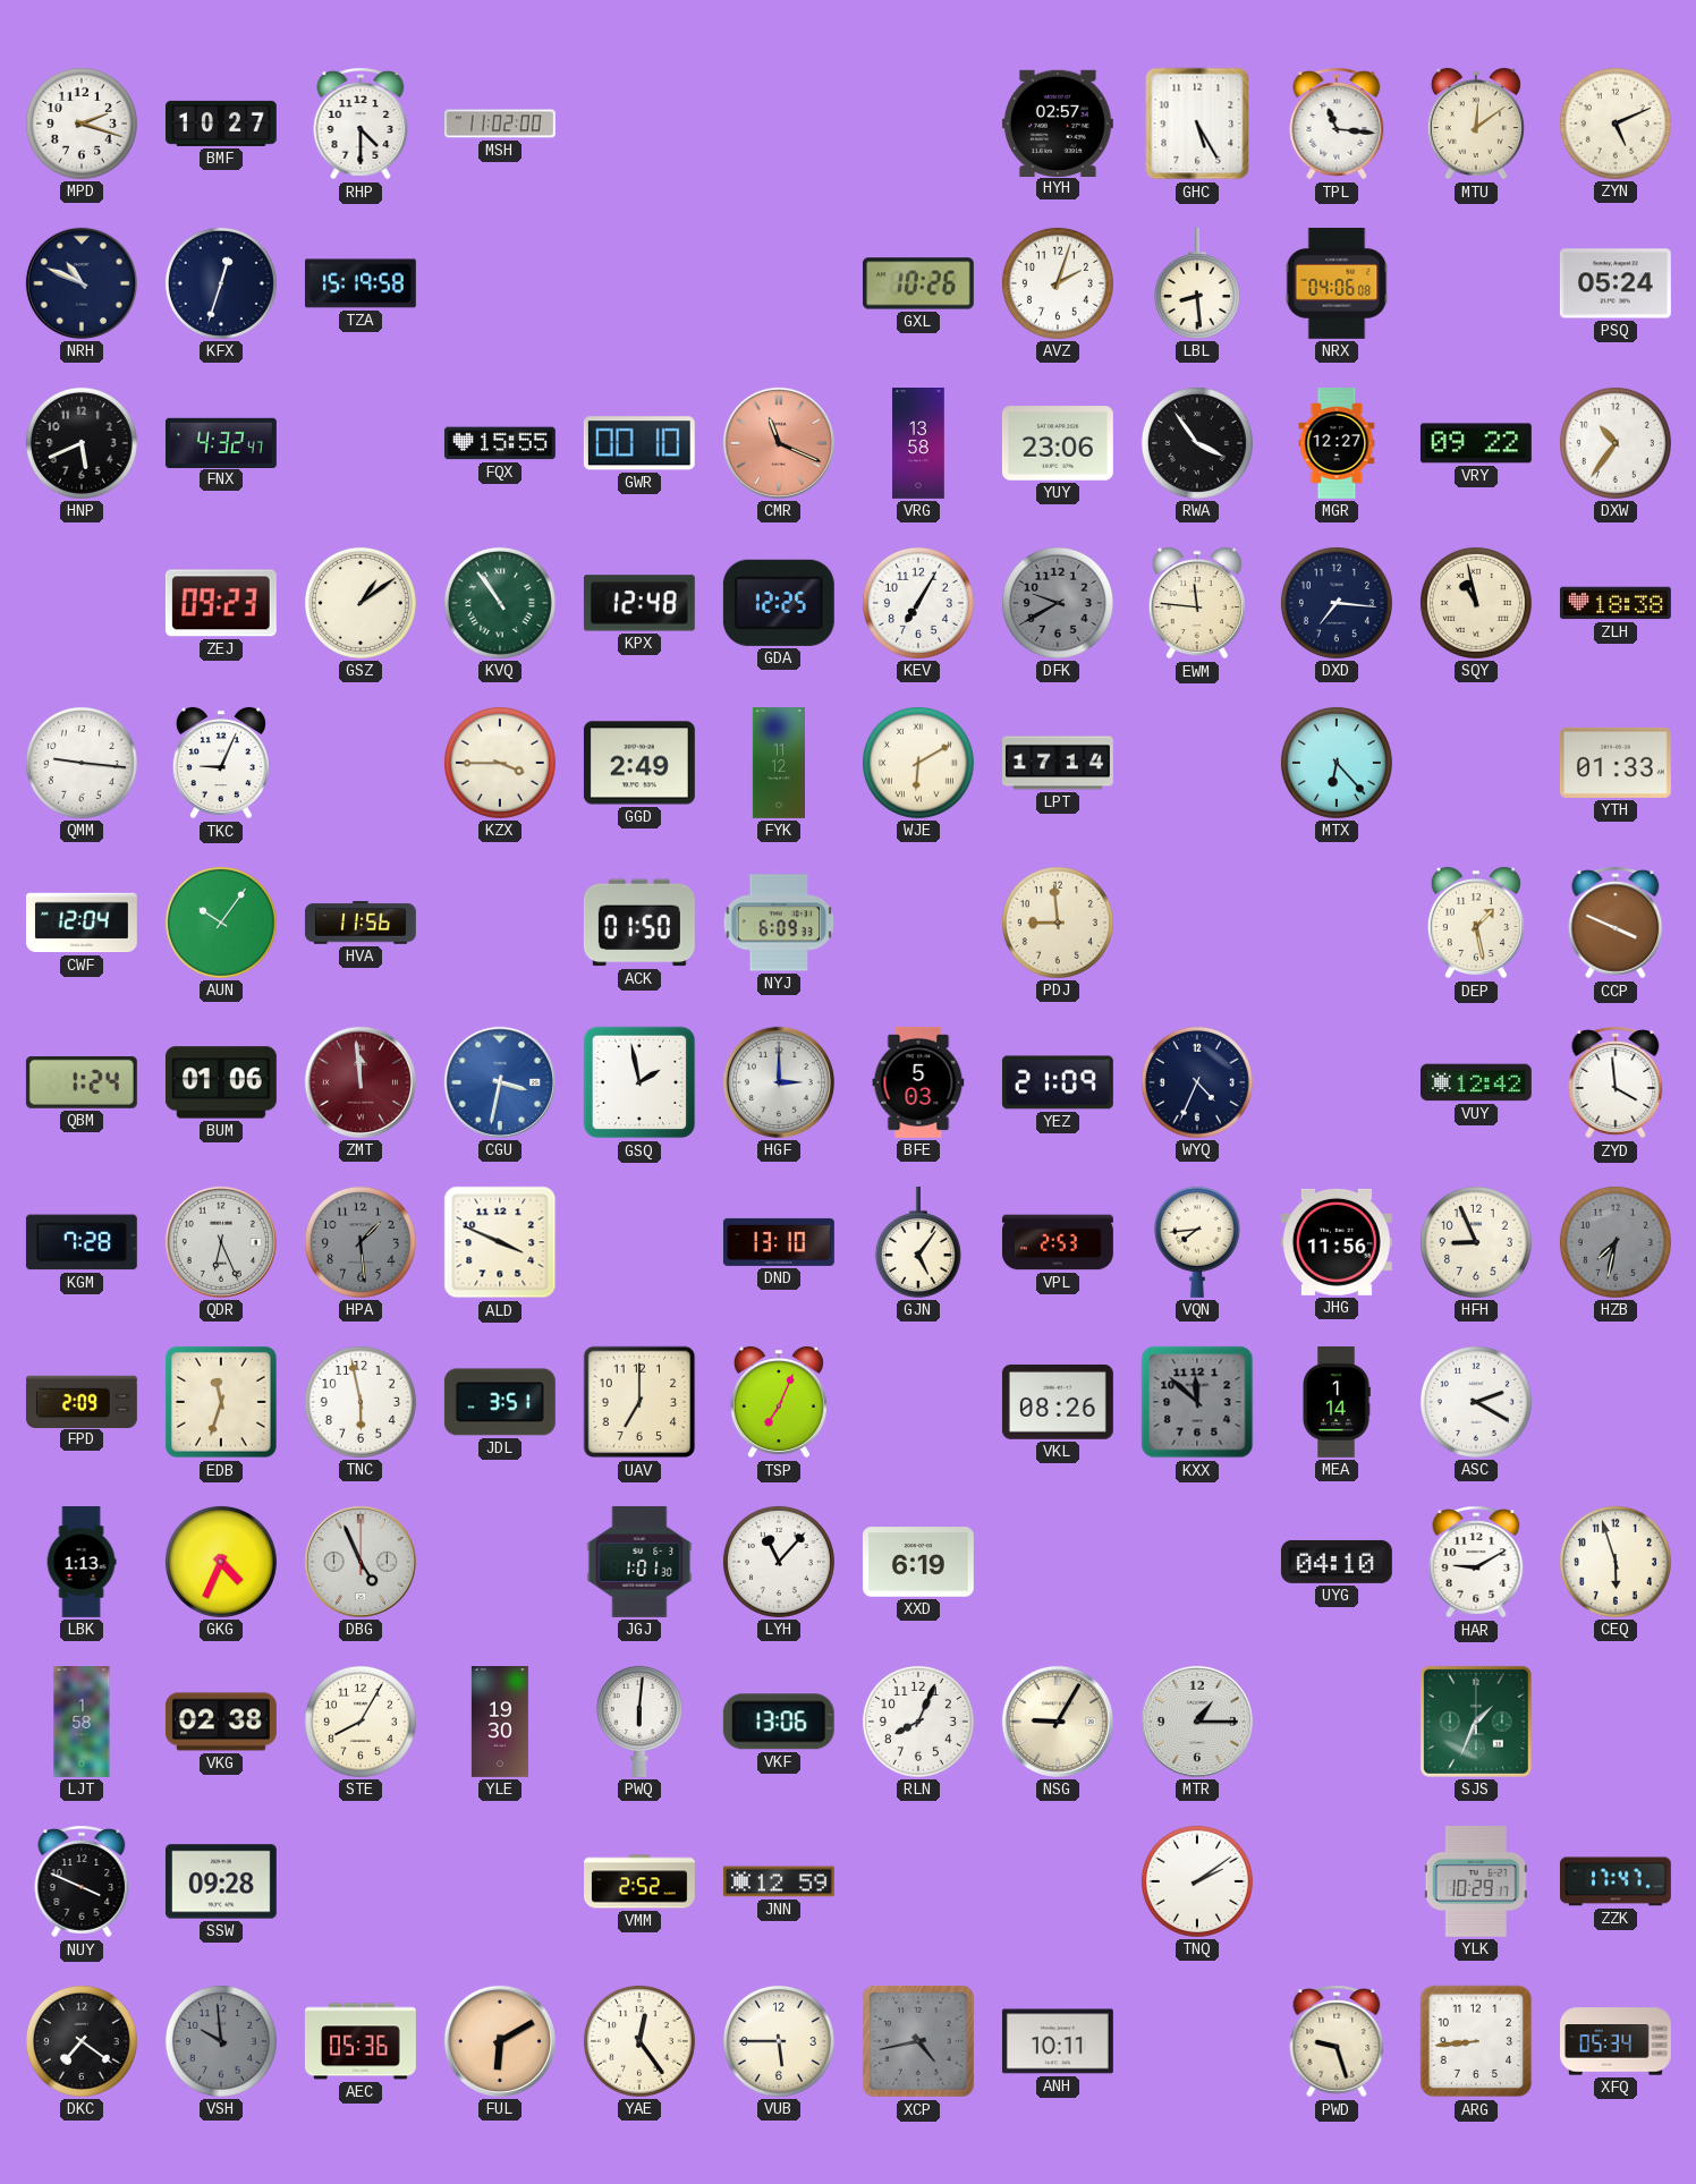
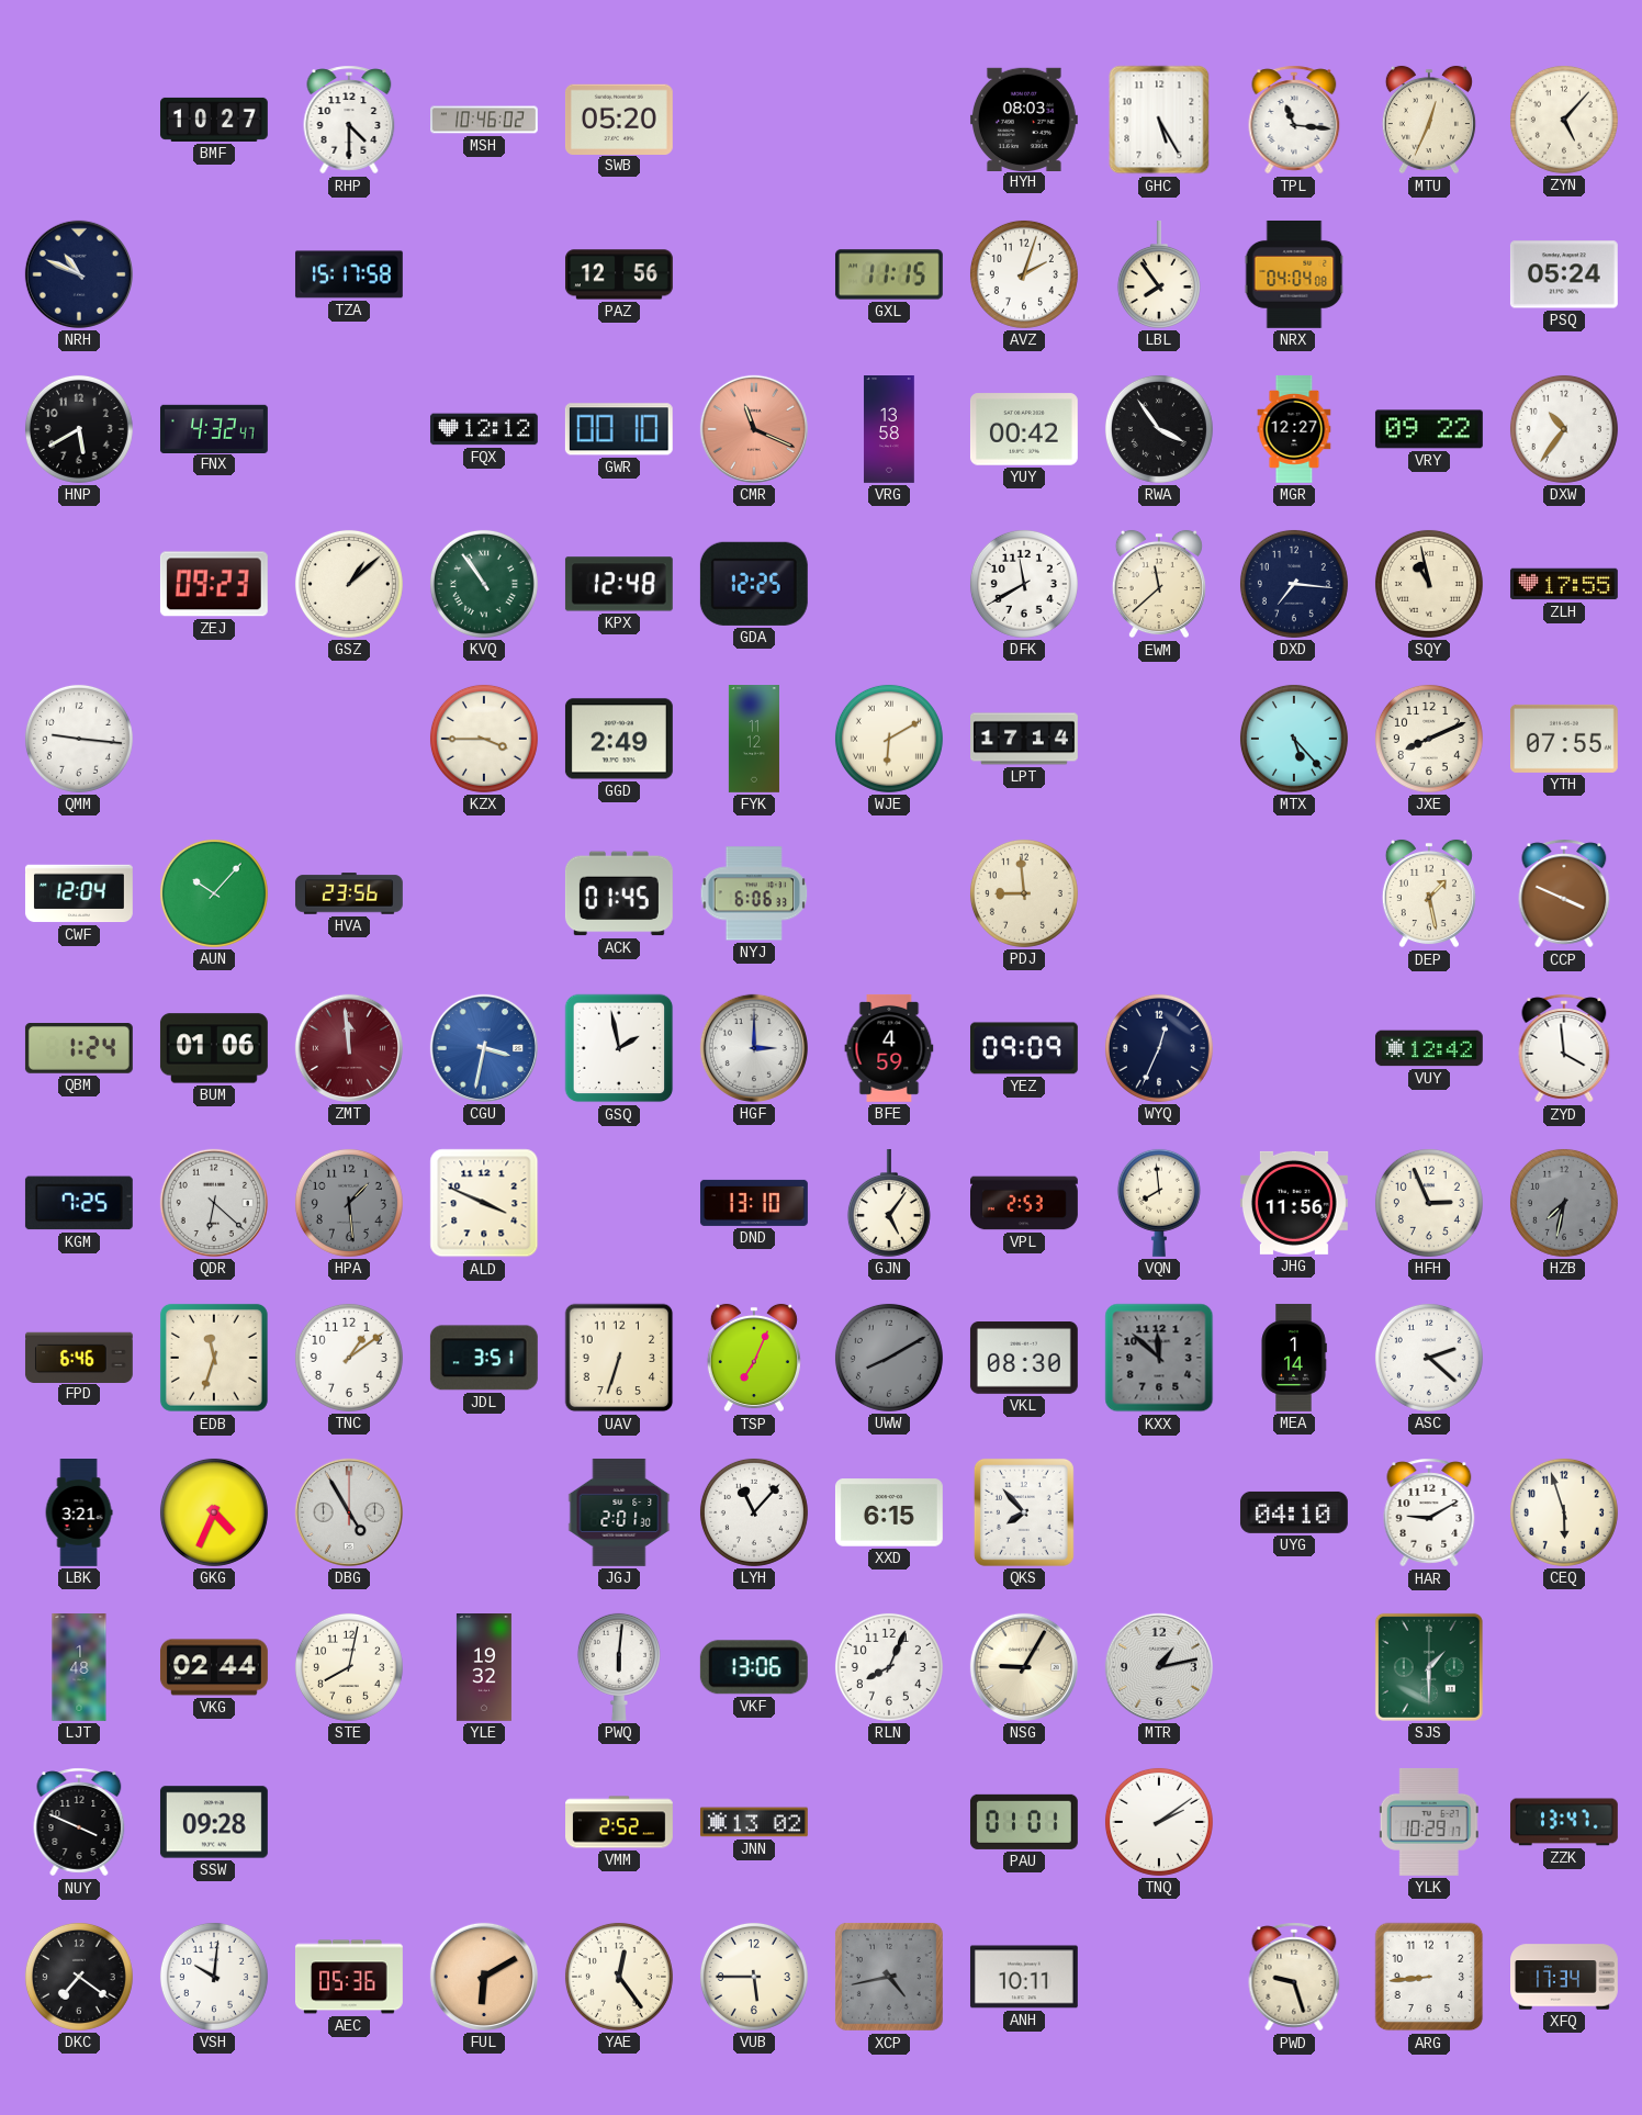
MPD: 2:18 -> none (82, 124)
MSH: 11:02 -> 10:46 (485, 120)
SWB: none -> 05:20 (619, 119)
HYH: 02:57 -> 08:03 (1024, 119)
MTU: 12:09 -> 12:34 (1429, 120)
ZYN: 5:11 -> 5:07 (1564, 120)
KFX: 12:33 -> none (221, 283)
TZA: 15:19 -> 15:17 (349, 274)
PAZ: none -> 12:56 (619, 274)
GXL: 10:26 -> 11:15 (889, 274)
LBL: 8:29 -> 7:54 (1159, 274)
NRX: 04:06 -> 04:04 (1294, 274)
HNP: 5:41 -> 5:40 (79, 429)
FQX: 15:55 -> 12:12 (484, 429)
YUY: 23:06 -> 00:42 (1024, 429)
GSZ: 1:09 -> 1:08 (349, 584)
KEV: 7:05 -> none (918, 603)
DFK: 9:40 -> 11:40 (1024, 584)
DFK dial: grey -> white (1024, 584)
EWM: 11:46 -> 11:38 (1159, 584)
ZLH: 18:38 -> 17:55 (1564, 584)
TKC: 9:04 -> none (221, 763)
MTX: 6:23 -> 5:23 (1294, 739)
JXE: none -> 8:11 (1429, 739)
YTH: 01:33 -> 07:55 (1564, 739)
AUN: 10:06 -> 10:07 (214, 893)
HVA: 11:56 -> 23:56 (349, 893)
ACK: 01:50 -> 01:45 (619, 893)
NYJ: 6:09 -> 6:06 (754, 893)
BFE: 5:03 -> 4:59 (889, 1048)
YEZ: 21:09 -> 09:09 (1024, 1048)
WYQ: 4:34 -> 12:34 (1159, 1048)
KGM: 7:28 -> 7:25 (79, 1203)
QDR: 6:26 -> 6:22 (214, 1203)
VQN: 7:44 -> 7:59 (1159, 1203)
HFH: 8:56 -> 2:56 (1429, 1203)
FPD: 2:09 -> 6:46 (79, 1357)
TNC: 5:58 -> 1:09 (349, 1358)
UAV: 7:00 -> 6:33 (619, 1358)
UWW: none -> 8:10 (889, 1358)
VKL: 08:26 -> 08:30 (1024, 1358)
ASC: 2:20 -> 2:22 (1429, 1358)
LBK: 1:13 -> 3:21 (79, 1514)
DBG: 4:56 -> 4:55 (349, 1512)
JGJ: 1:01 -> 2:01 (619, 1512)
XXD: 6:19 -> 6:15 (889, 1512)
QKS: none -> 7:53 (1024, 1512)
LJT: 1:58 -> 1:48 (79, 1668)
VKG: 02:38 -> 02:44 (214, 1667)
STE: 8:05 -> 8:02 (349, 1667)
YLE: 19:30 -> 19:32 (484, 1668)
MTR: 1:15 -> 1:13 (1159, 1667)
SJS: 1:34 -> 1:30 (1429, 1667)
JNN: 12:59 -> 13:02 (754, 1822)
PAU: none -> 01:01 (1024, 1822)
ZZK: 17:47 -> 13:47 (1564, 1822)
VSH: 9:59 -> 10:01 (214, 1977)
VSH dial: grey -> white (214, 1977)
XFQ: 05:34 -> 17:34 (1565, 1977)
